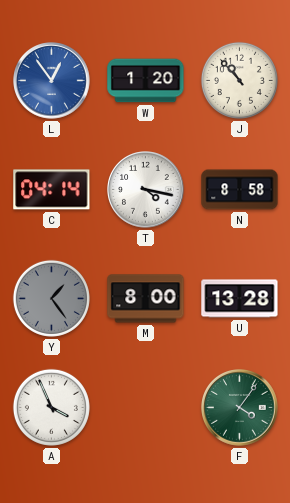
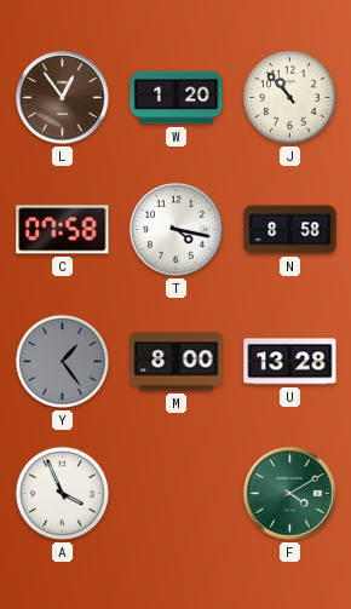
L dial: blue -> brown (63, 98)
C: 04:14 -> 07:58 (63, 230)
F: 4:06 -> 4:10 (290, 494)
